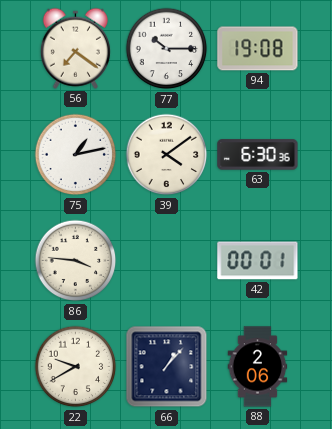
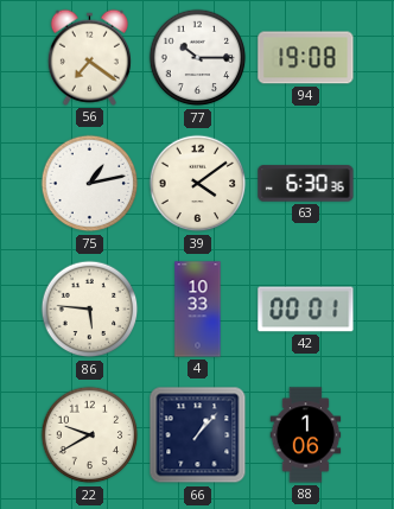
86: 3:46 -> 5:46 (90, 310)
4: none -> 10:33 (198, 310)
88: 2:06 -> 1:06 (306, 435)
